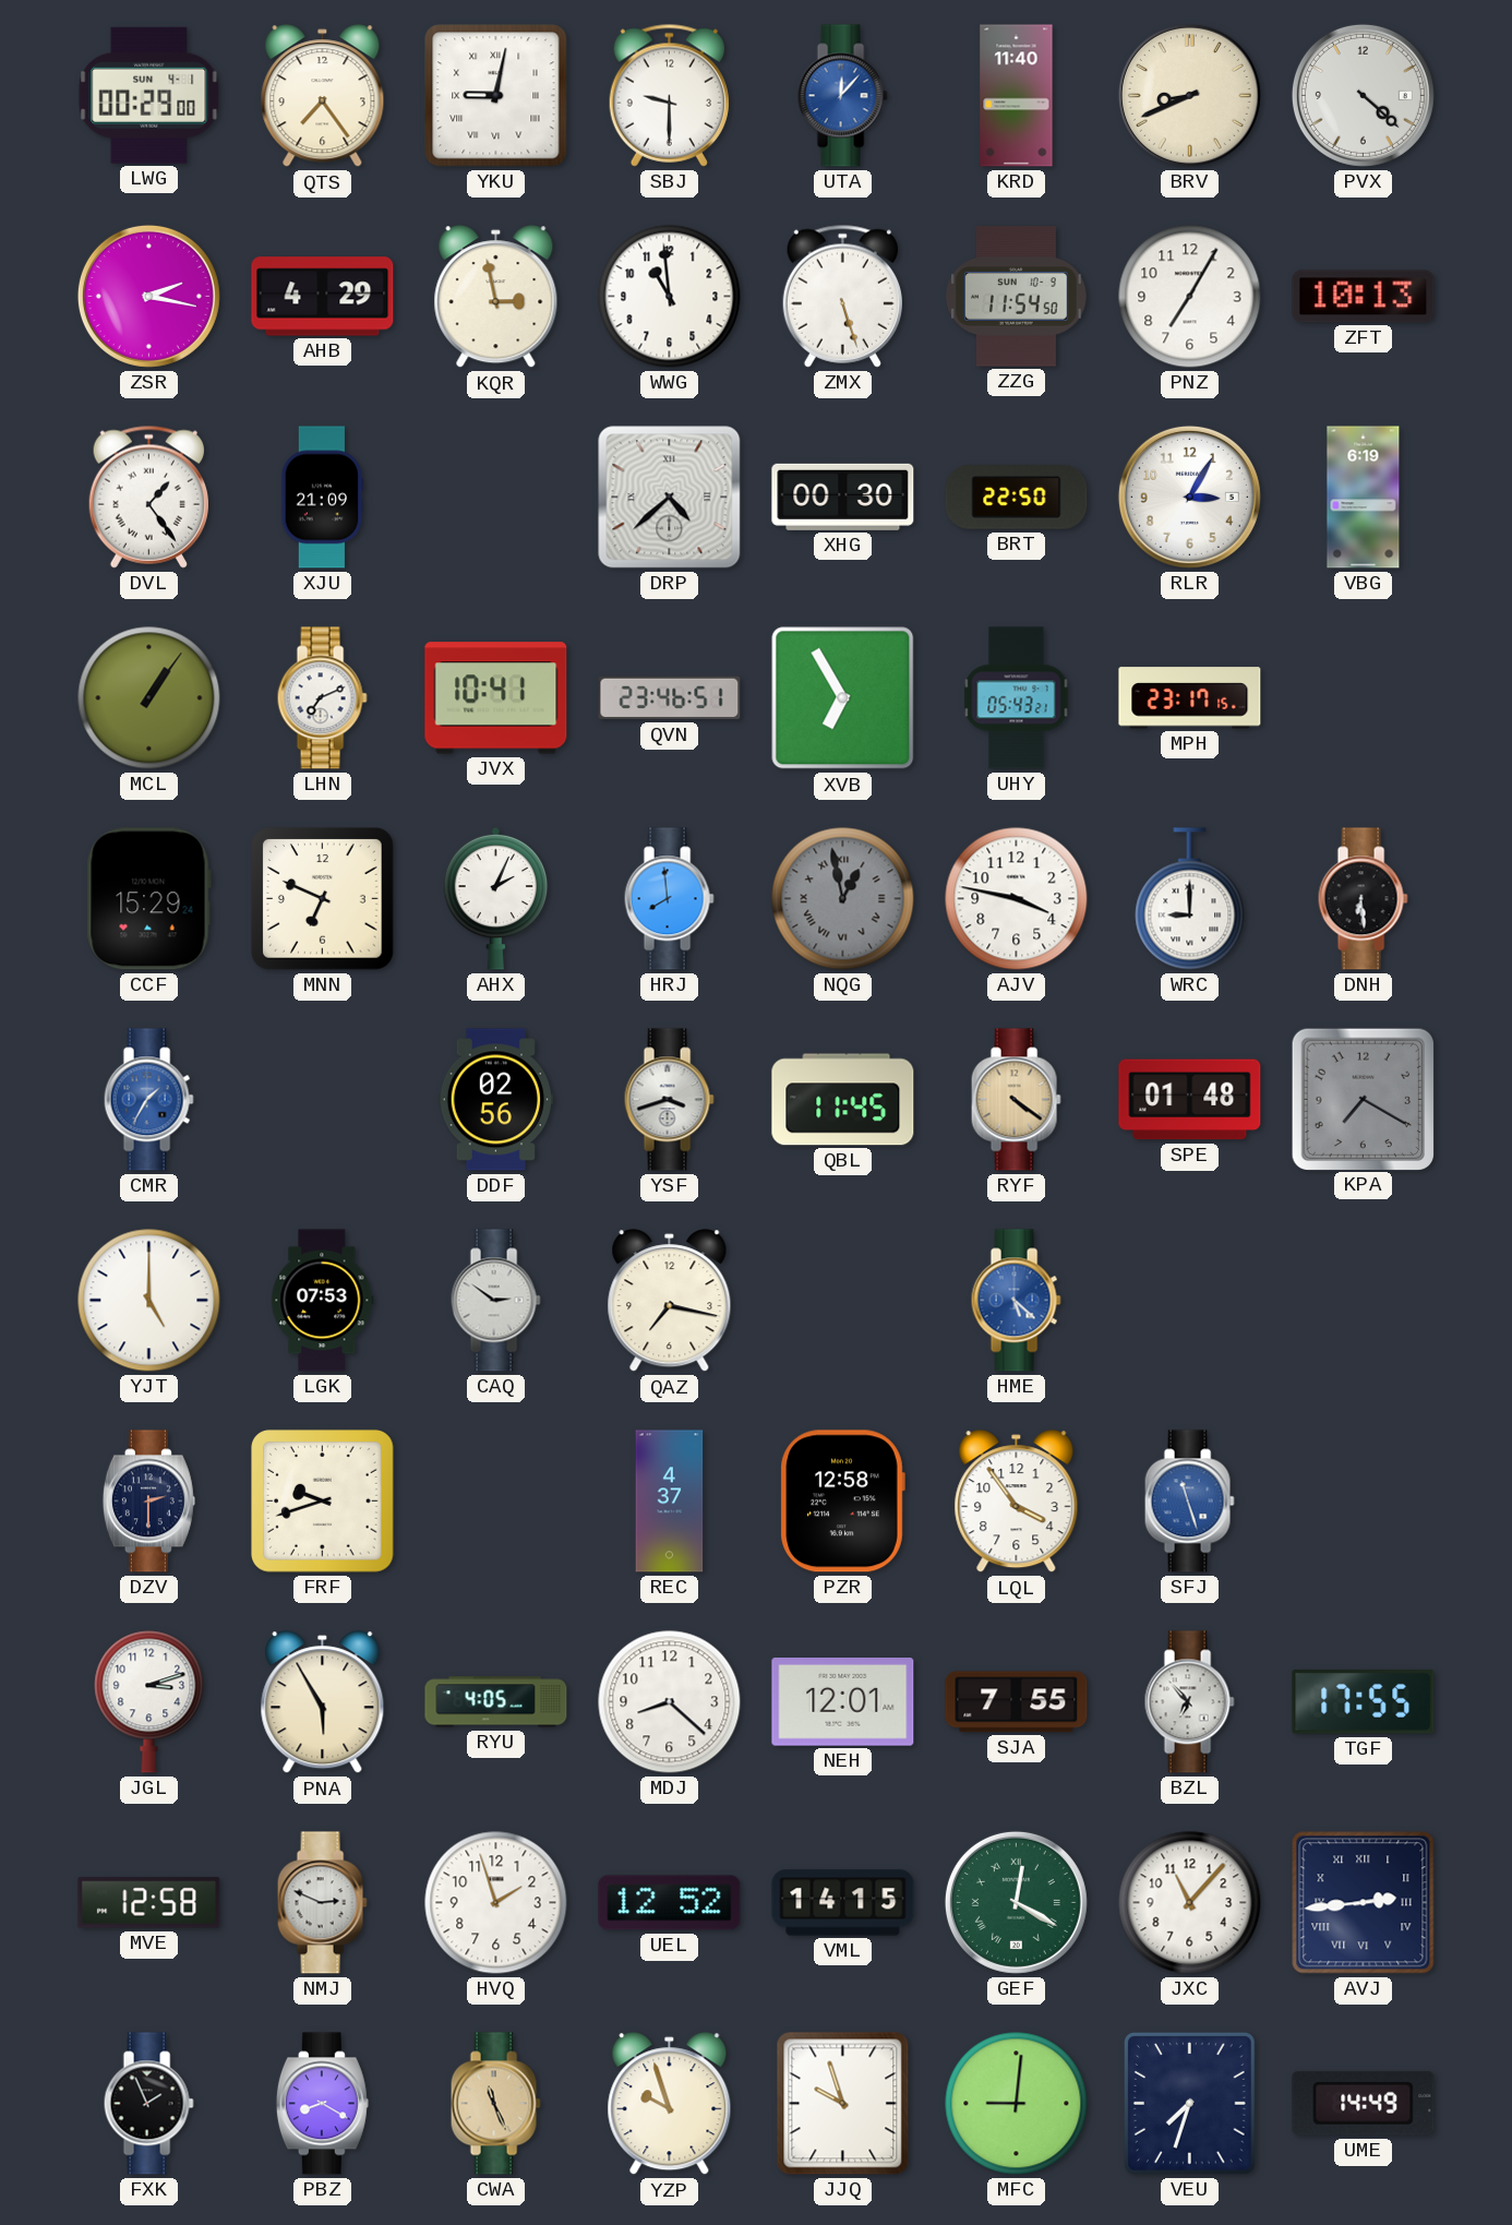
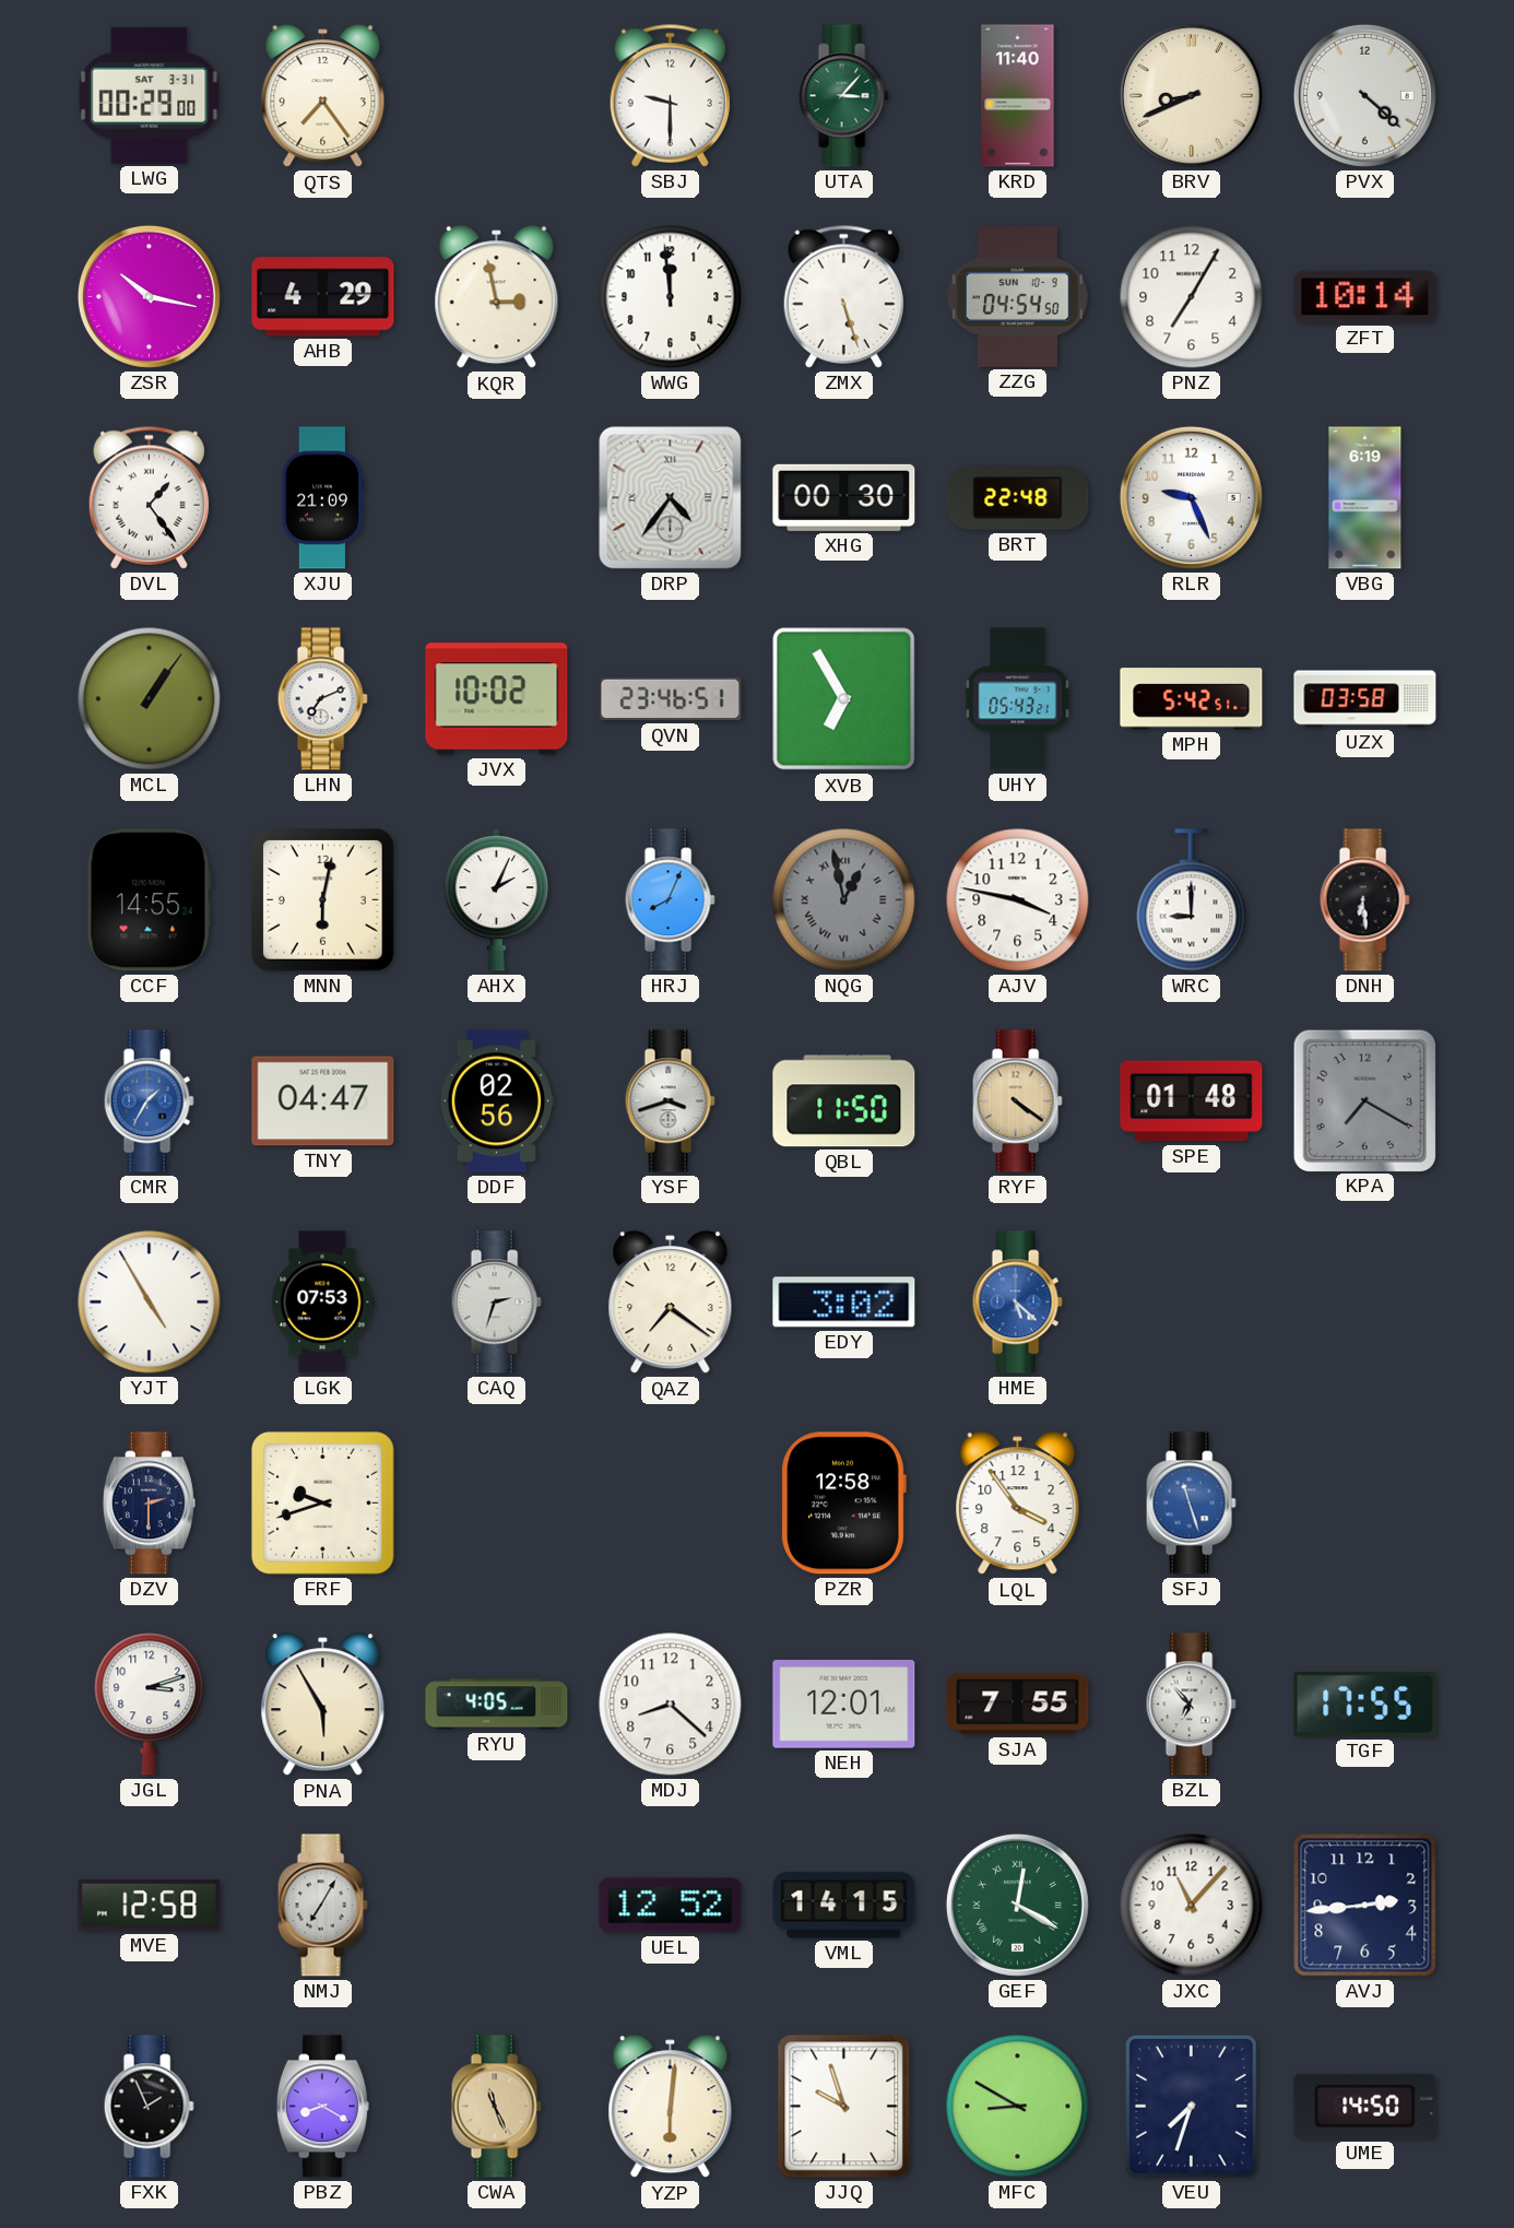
LWG date: SUN 4-1 -> SAT 3-31 (150, 95)
YKU: 9:02 -> none (496, 96)
UTA: 12:07 -> 3:07 (843, 96)
UTA dial: blue -> green (843, 96)
ZSR: 2:17 -> 10:17 (149, 296)
WWG: 10:59 -> 11:59 (671, 297)
ZZG: 11:54 -> 04:54 (1018, 297)
ZFT: 10:13 -> 10:14 (1365, 297)
DRP: 4:38 -> 4:36 (671, 498)
BRT: 22:50 -> 22:48 (1018, 498)
RLR: 3:05 -> 9:26 (1191, 497)
JVX: 10:41 -> 10:02 (497, 699)
MPH: 23:17 -> 5:42 (1192, 699)
UZX: none -> 03:58 (1365, 699)
CCF: 15:29 -> 14:55 (149, 900)
MNN: 6:49 -> 6:02 (323, 900)
HRJ: 7:59 -> 8:04 (670, 900)
TNY: none -> 04:47 (323, 1101)
QBL: 11:45 -> 11:50 (844, 1101)
YJT: 5:00 -> 4:55 (150, 1302)
CAQ: 2:51 -> 2:33 (496, 1302)
QAZ: 7:17 -> 7:21 (671, 1302)
EDY: none -> 3:02 (844, 1302)
REC: 4:37 -> none (670, 1502)
NMJ: 2:49 -> 7:05 (322, 1906)
HVQ: 1:57 -> none (496, 1903)
AVJ numerals: Roman -> Arabic (1365, 1906)
YZP: 9:57 -> 6:01 (671, 2107)
MFC: 9:01 -> 8:50 (1018, 2107)
UME: 14:49 -> 14:50 (1365, 2106)
